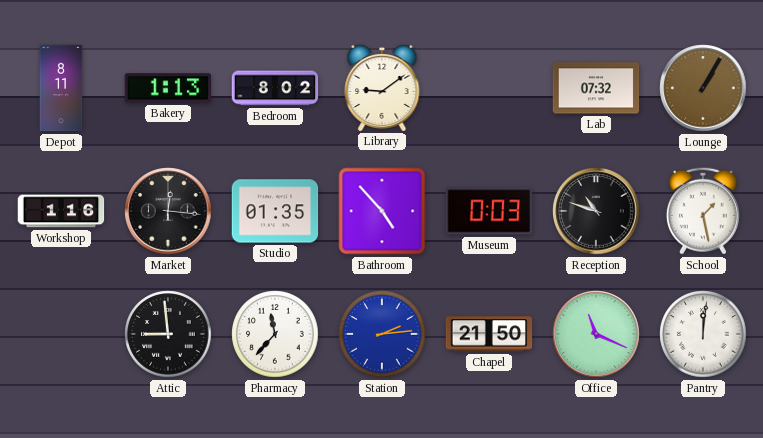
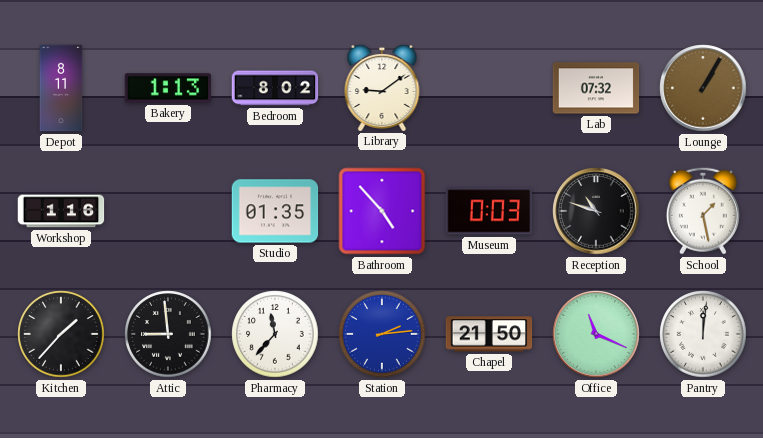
Market: 12:16 -> none (168, 211)
Kitchen: none -> 1:37 (61, 334)
